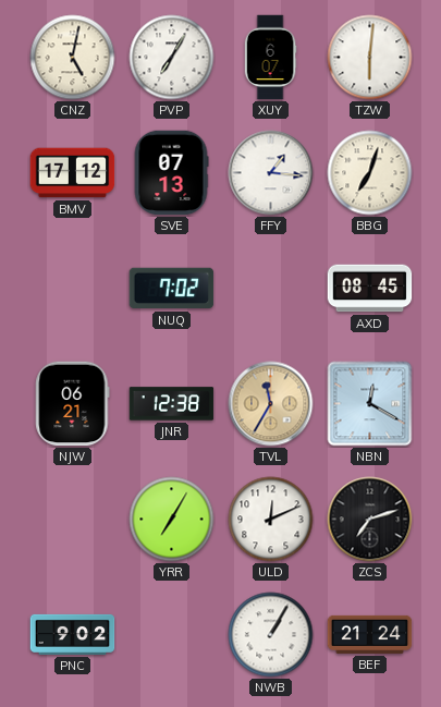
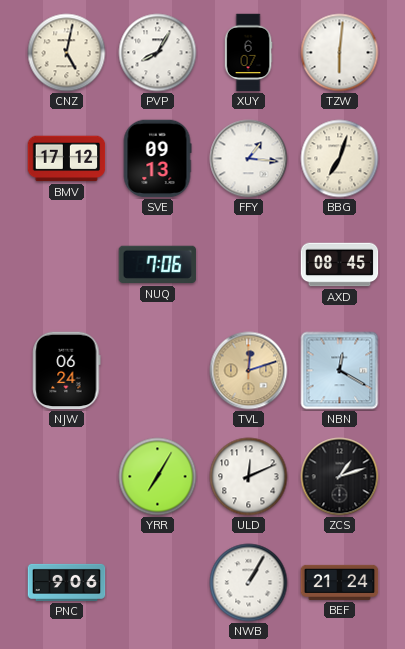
PVP: 7:05 -> 8:05 (158, 53)
SVE: 07:13 -> 09:13 (157, 159)
NUQ: 7:02 -> 7:06 (158, 265)
NJW: 06:21 -> 06:24 (67, 371)
JNR: 12:38 -> none (172, 404)
TVL: 11:35 -> 12:12 (249, 371)
ZCS: 7:12 -> 1:12 (340, 477)
PNC: 9:02 -> 9:06 (67, 582)
